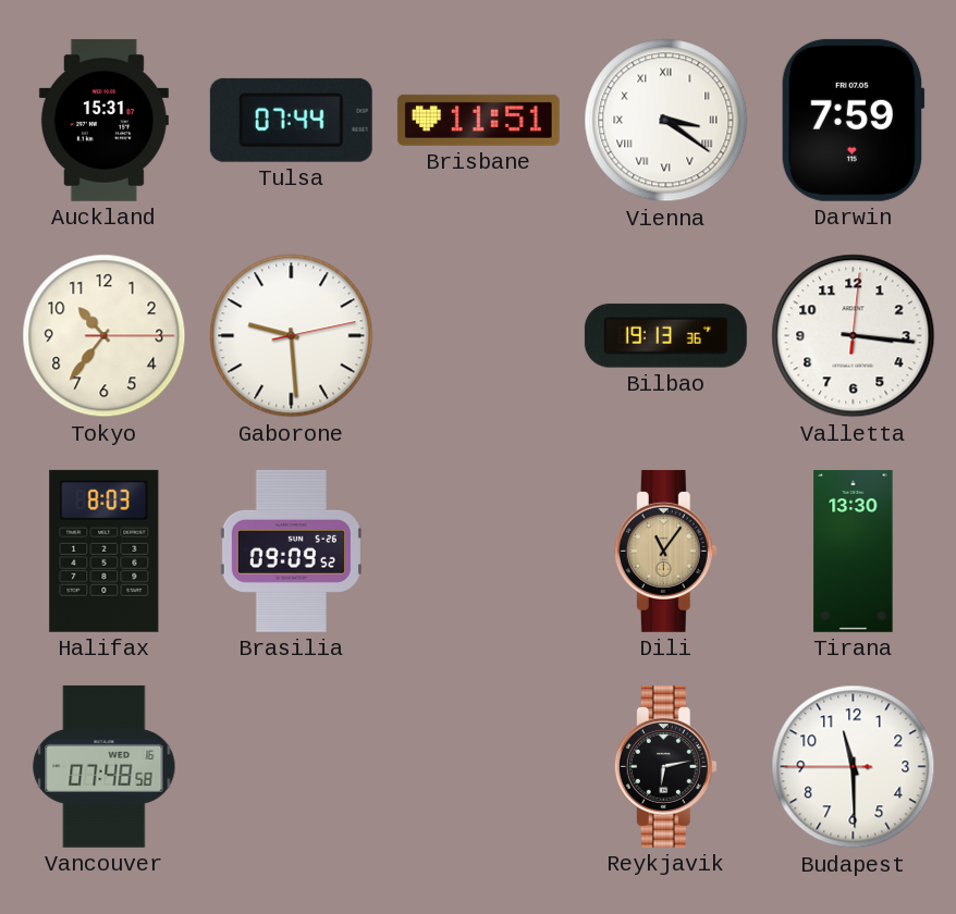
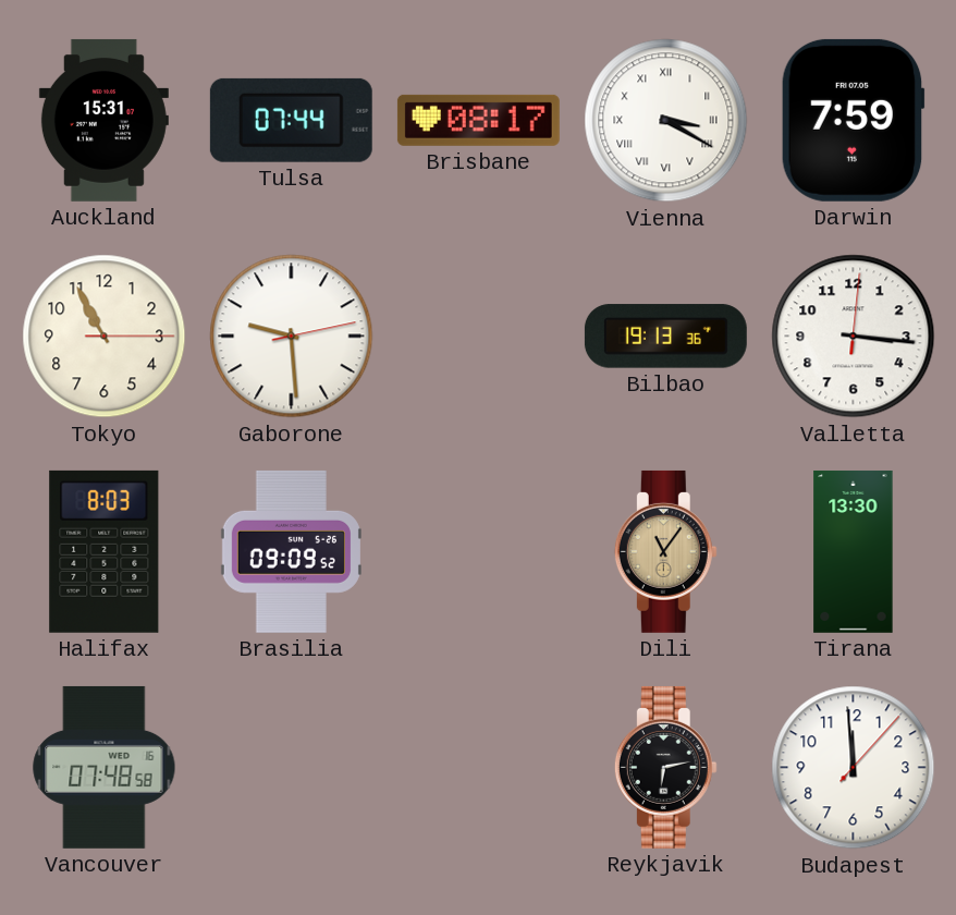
Brisbane: 11:51 -> 08:17 (478, 120)
Vienna: 3:21 -> 3:20 (666, 121)
Tokyo: 10:36 -> 10:55 (105, 337)
Budapest: 11:29 -> 11:59 (854, 768)
